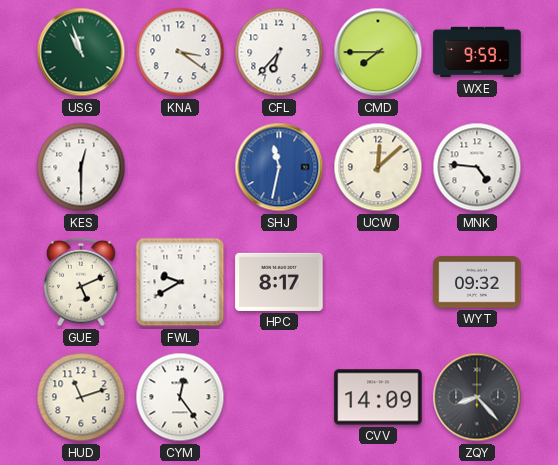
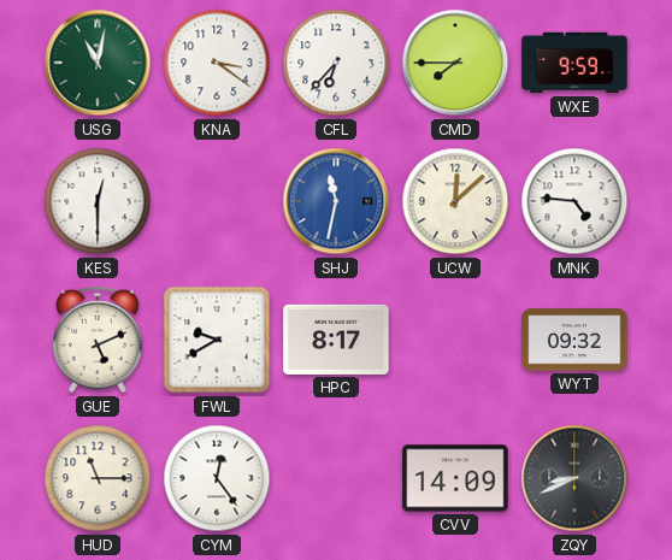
USG: 10:57 -> 11:02 (98, 63)
HUD: 11:12 -> 11:15 (98, 478)
ZQY: 8:23 -> 8:41 (574, 478)
